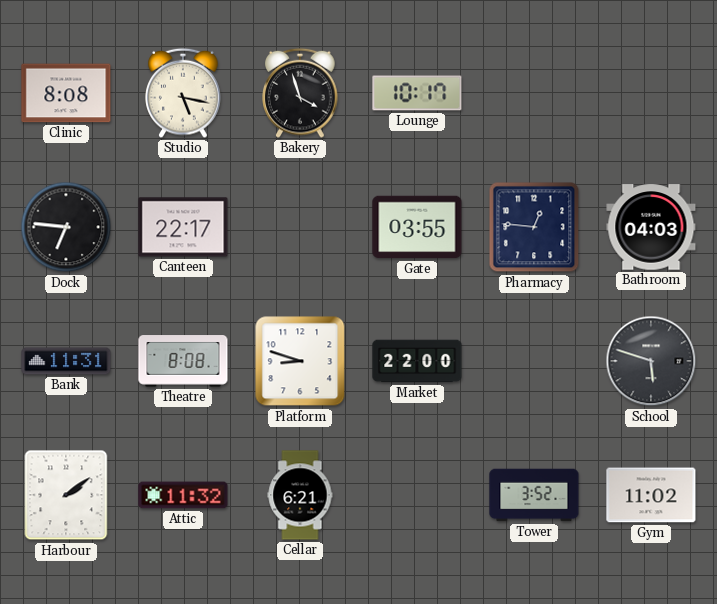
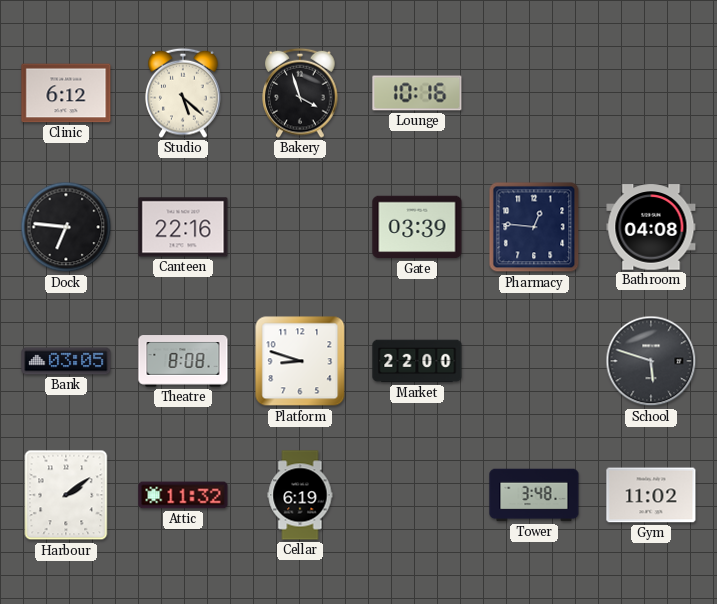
Clinic: 8:08 -> 6:12 (66, 93)
Studio: 5:17 -> 5:22 (183, 93)
Lounge: 10:17 -> 10:16 (417, 93)
Canteen: 22:17 -> 22:16 (183, 227)
Gate: 03:55 -> 03:39 (417, 227)
Bathroom: 04:03 -> 04:08 (651, 227)
Bank: 11:31 -> 03:05 (66, 361)
Cellar: 6:21 -> 6:19 (300, 495)
Tower: 3:52 -> 3:48 (534, 495)
